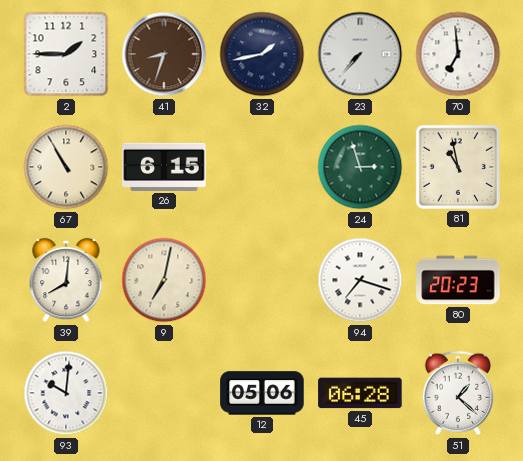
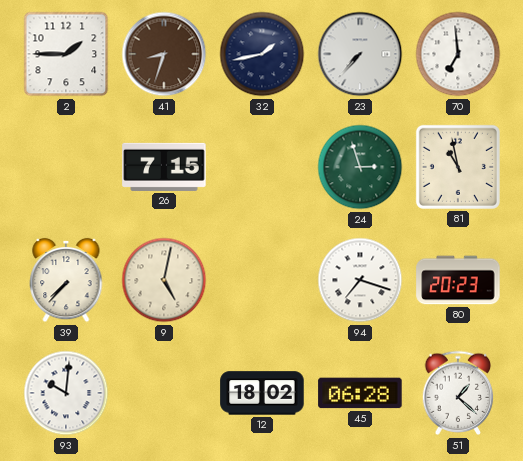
67: 10:55 -> none (66, 167)
26: 6:15 -> 7:15 (164, 167)
39: 8:01 -> 7:37 (66, 280)
9: 7:02 -> 5:02 (164, 280)
12: 05:06 -> 18:02 (262, 393)
